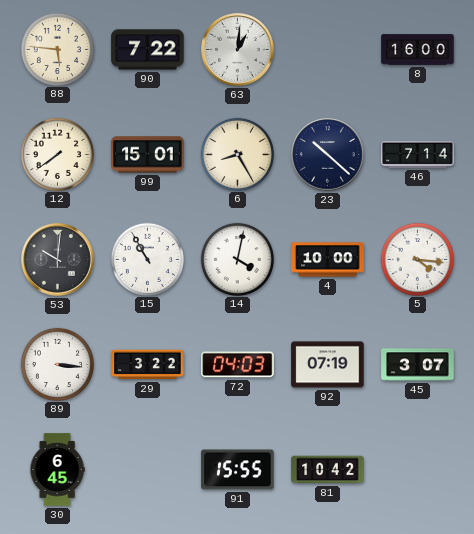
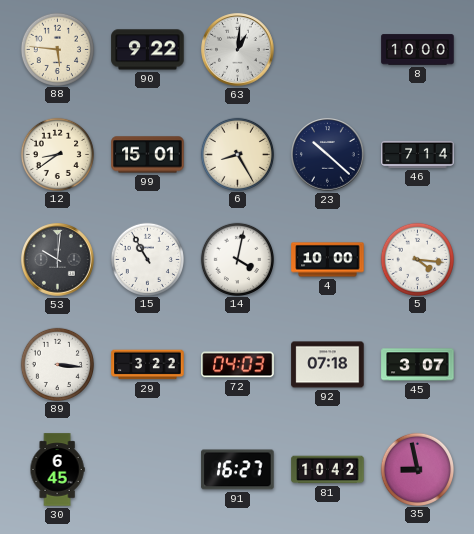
90: 7:22 -> 9:22 (148, 50)
8: 16:00 -> 10:00 (418, 50)
12: 7:39 -> 8:39 (57, 154)
92: 07:19 -> 07:18 (328, 365)
91: 15:55 -> 16:27 (238, 470)
35: none -> 8:58 (417, 469)
